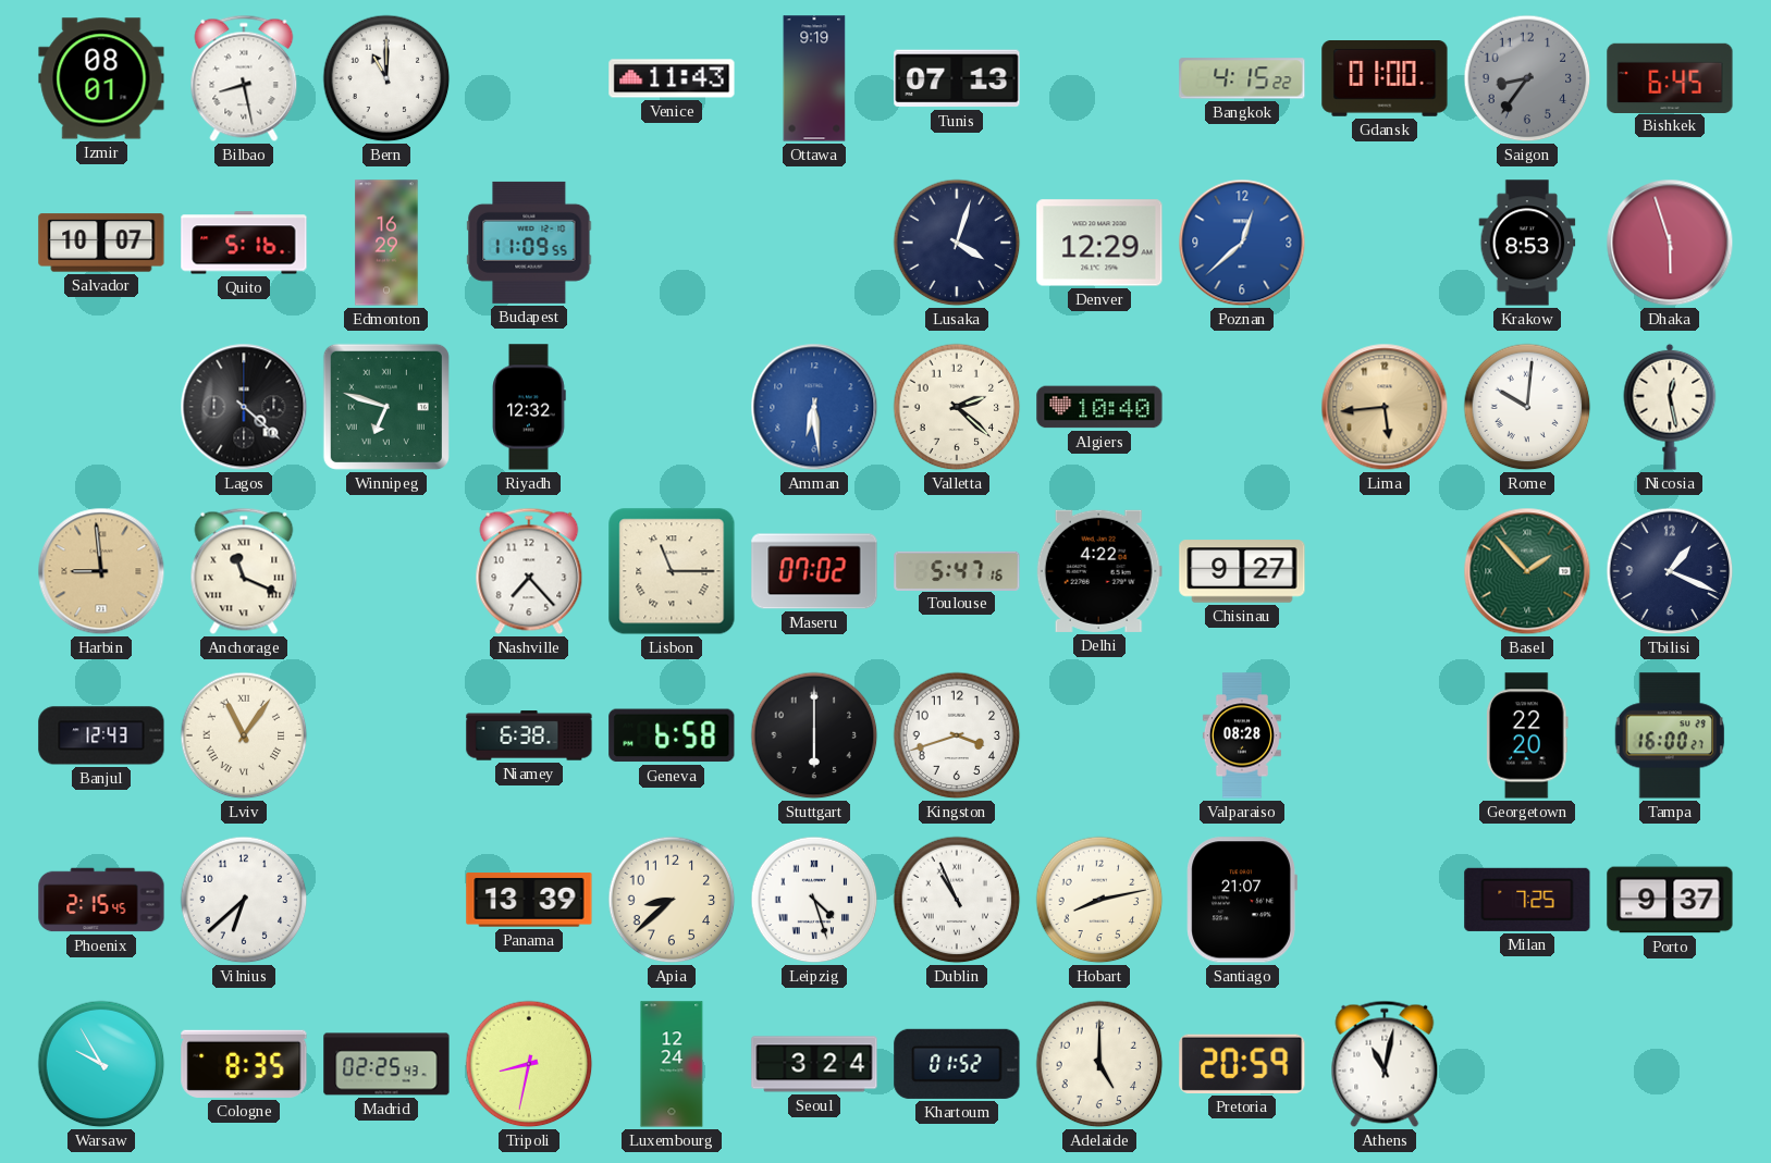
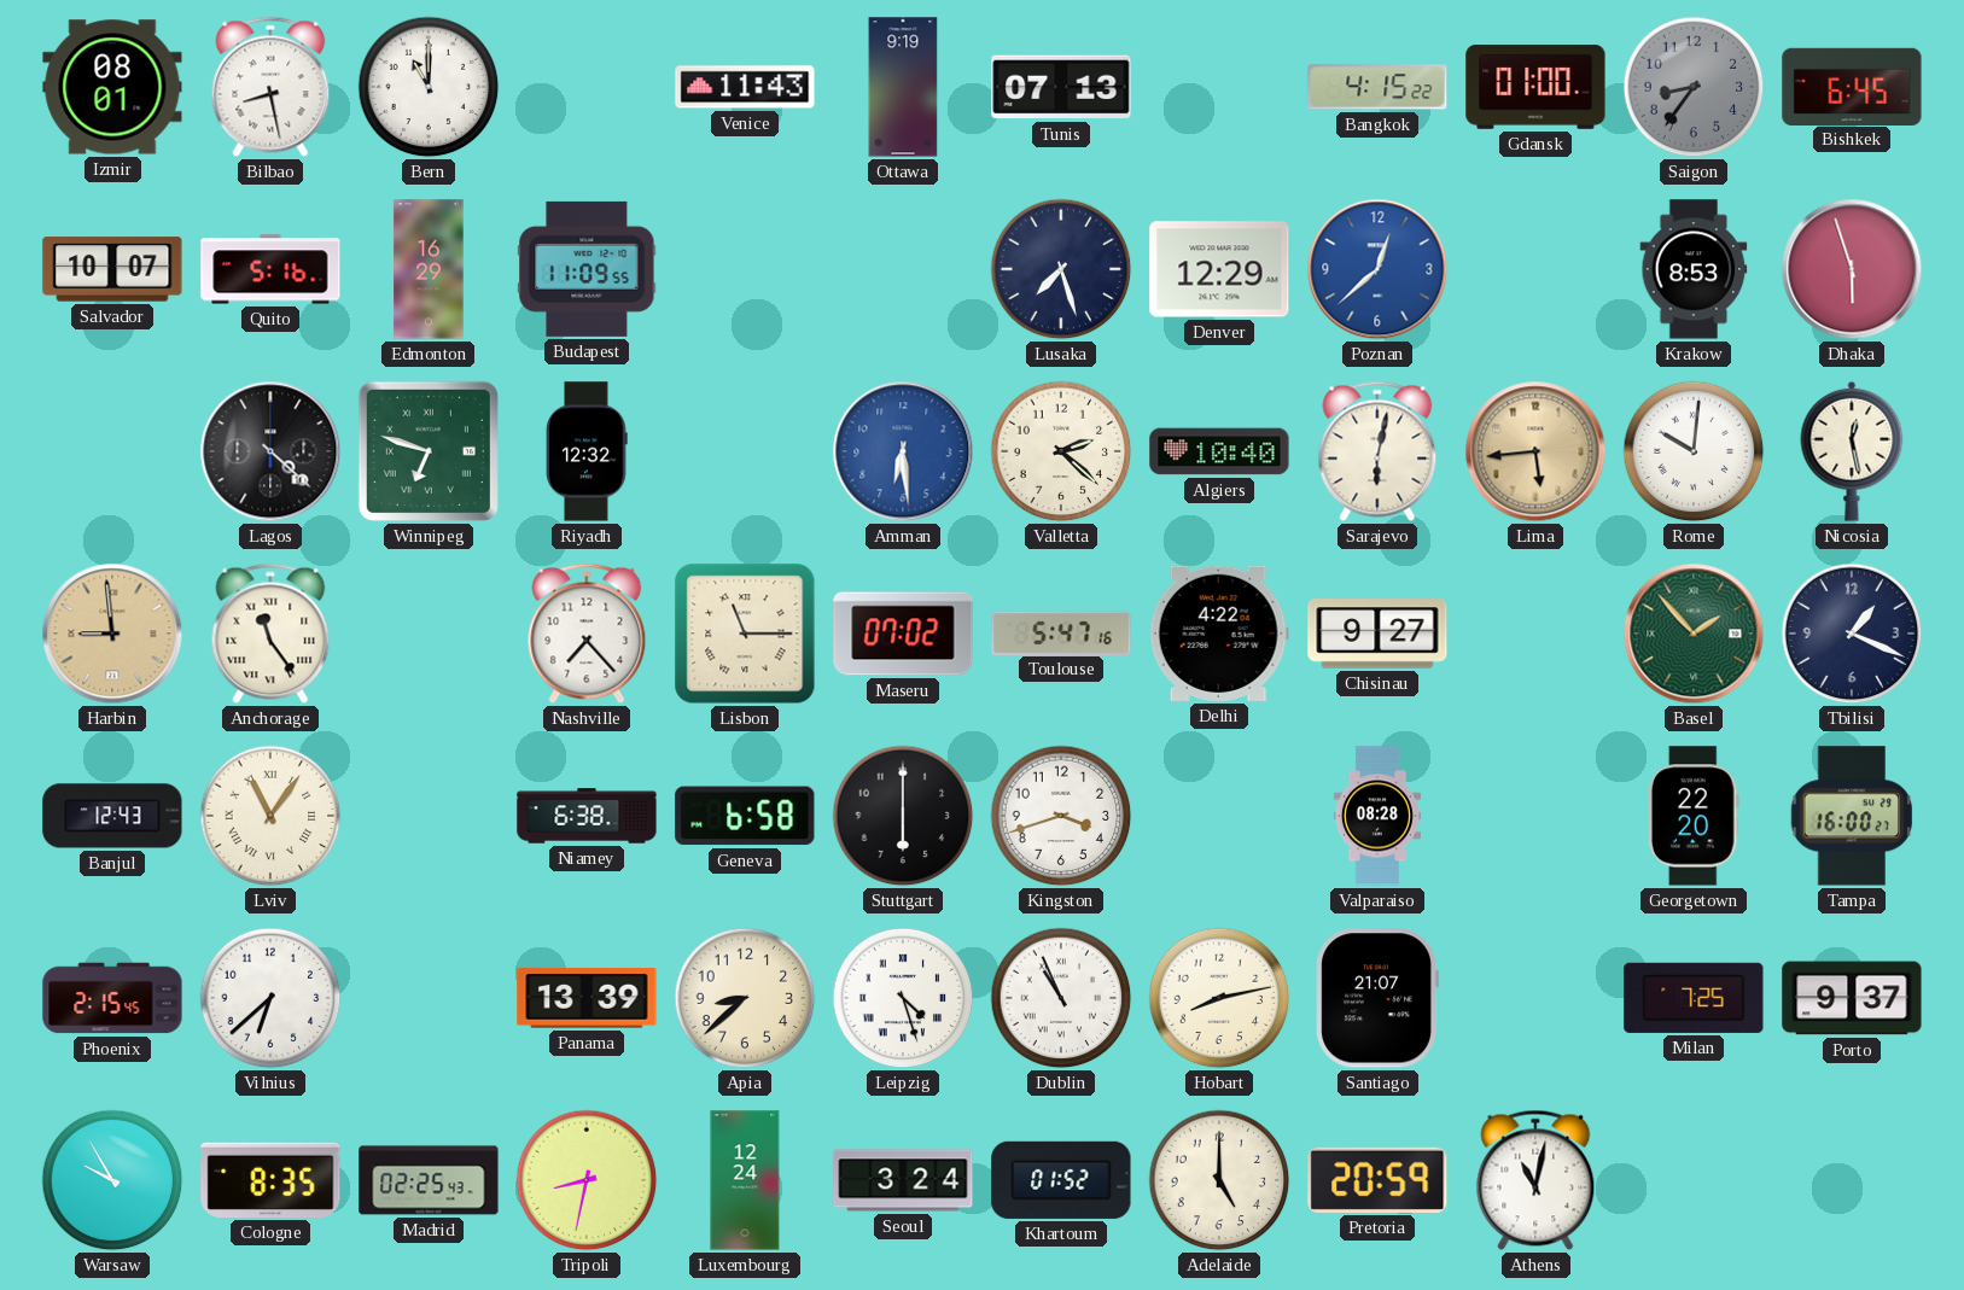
Lusaka: 4:03 -> 7:27 (1061, 269)
Sarajevo: none -> 6:02 (1377, 451)
Anchorage: 11:19 -> 11:24 (270, 634)
